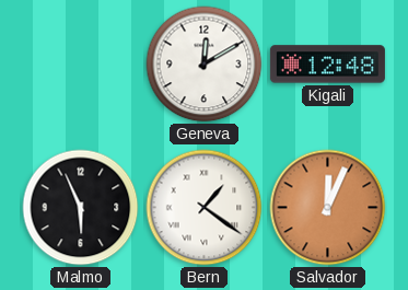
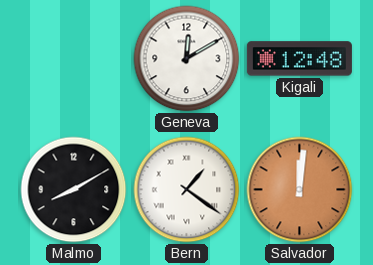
Malmo: 5:56 -> 8:10 (74, 190)
Salvador: 12:04 -> 12:01 (300, 190)
